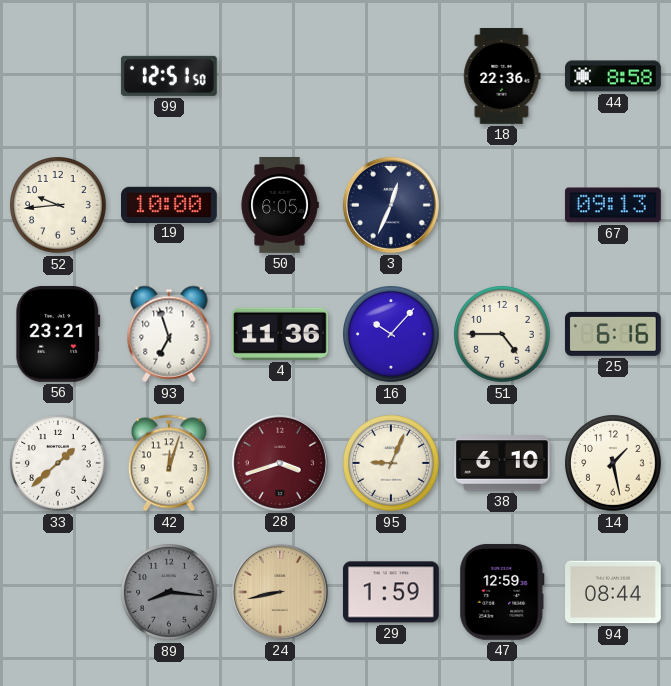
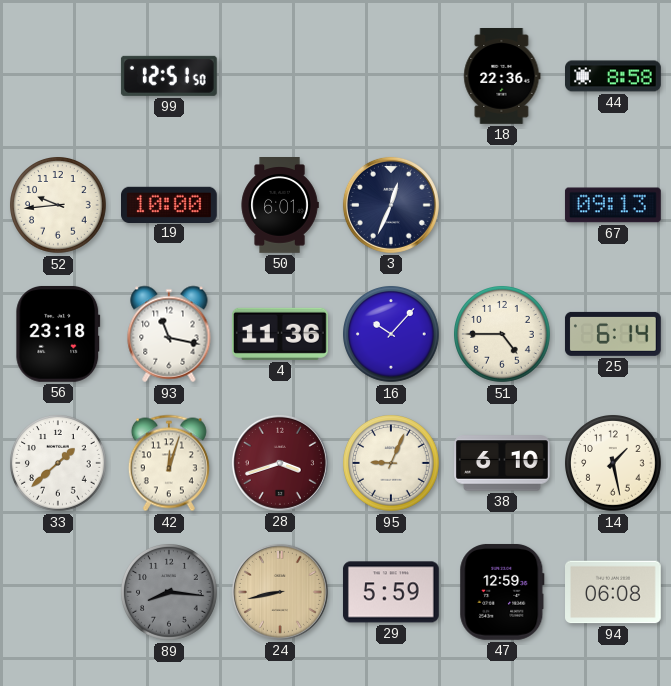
50: 6:05 -> 6:01 (280, 206)
56: 23:21 -> 23:18 (58, 334)
93: 6:57 -> 11:17 (169, 334)
25: 6:16 -> 6:14 (613, 334)
29: 1:59 -> 5:59 (391, 592)
94: 08:44 -> 06:08 (614, 592)
